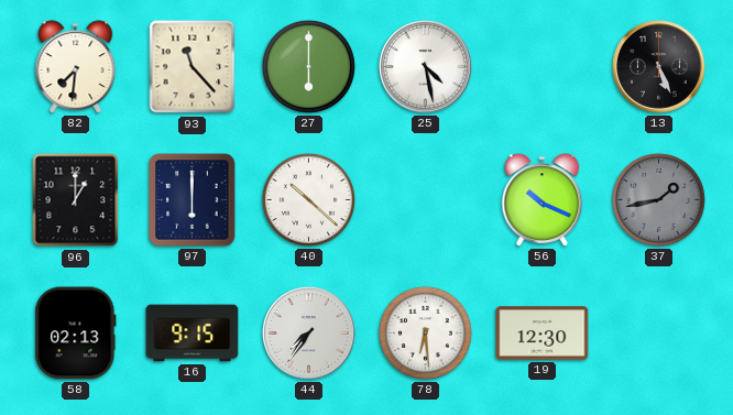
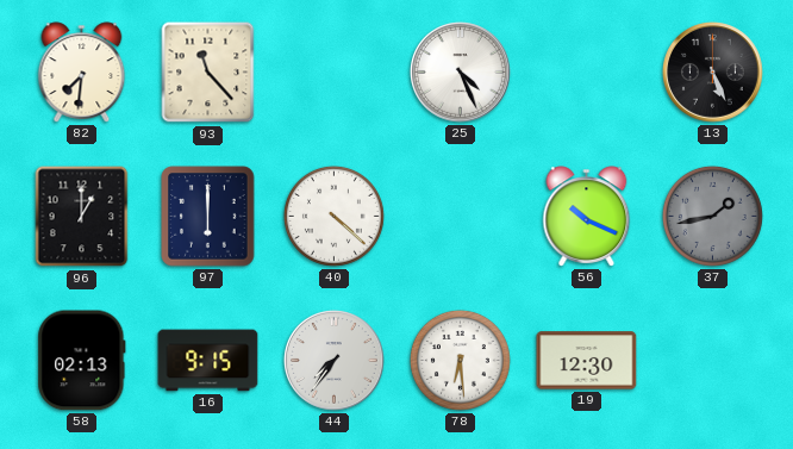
27: 6:00 -> none (308, 66)
25: 4:28 -> 4:26 (461, 73)
40: 10:22 -> 4:22 (333, 216)
